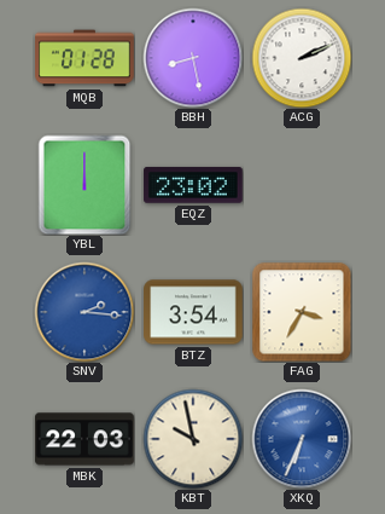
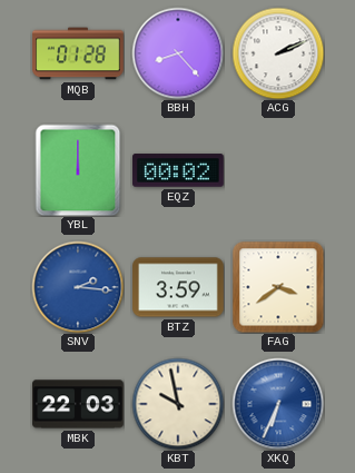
BBH: 8:28 -> 8:23 (178, 53)
EQZ: 23:02 -> 00:02 (178, 170)
BTZ: 3:54 -> 3:59 (178, 287)
FAG: 3:35 -> 3:39 (278, 287)
